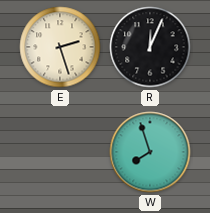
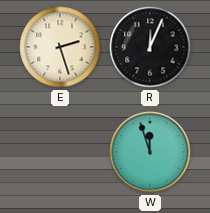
W: 7:57 -> 11:57 (150, 152)
